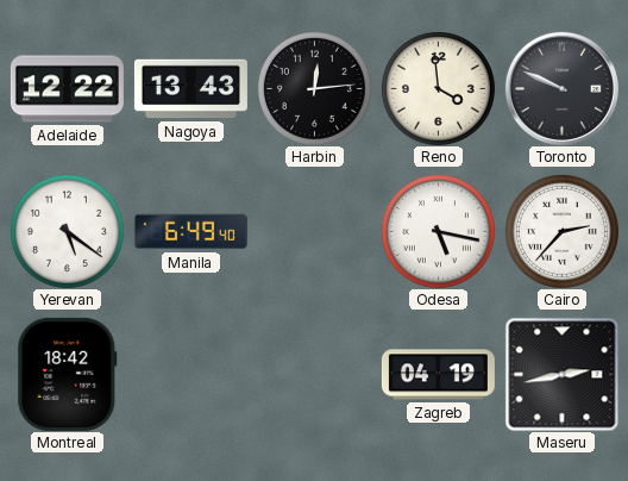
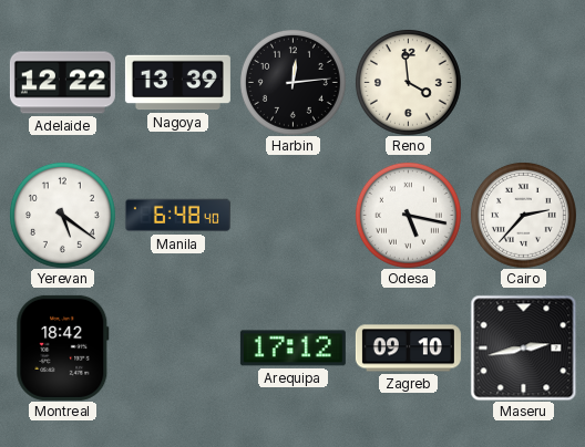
Nagoya: 13:43 -> 13:39 (177, 83)
Toronto: 9:49 -> none (561, 88)
Manila: 6:49 -> 6:48 (177, 216)
Arequipa: none -> 17:12 (292, 349)
Zagreb: 04:19 -> 09:10 (408, 349)
